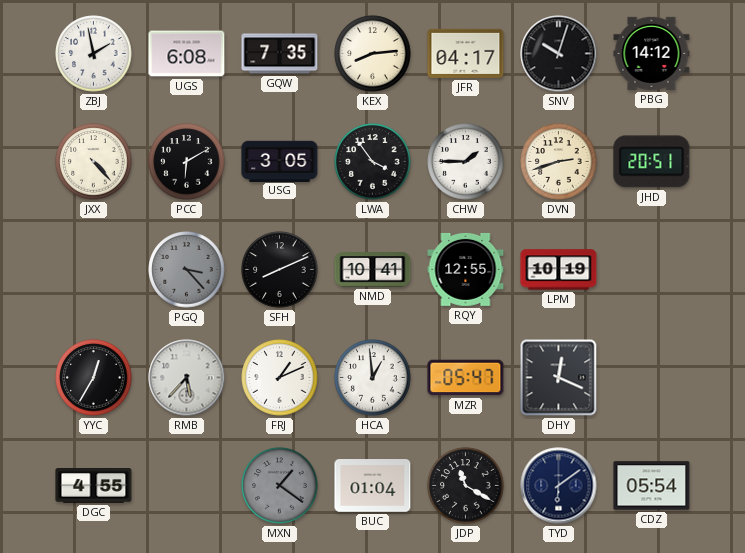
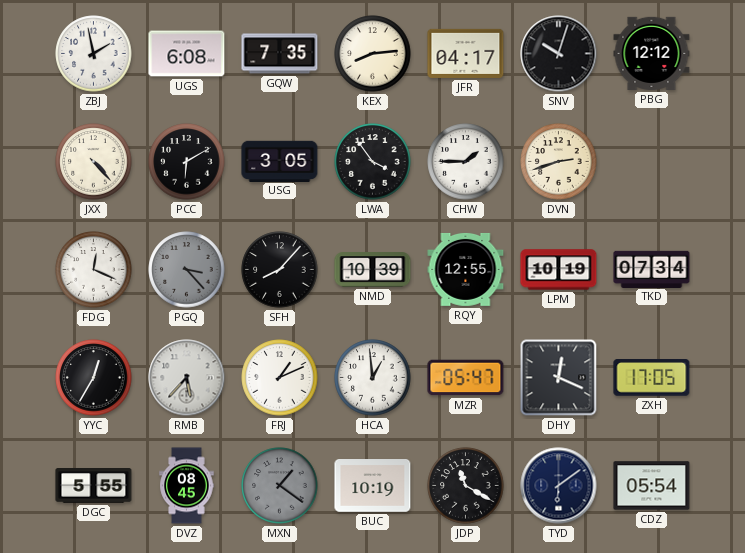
PBG: 14:12 -> 12:12 (652, 53)
JHD: 20:51 -> none (652, 162)
FDG: none -> 12:19 (94, 270)
SFH: 8:11 -> 8:07 (280, 270)
NMD: 10:41 -> 10:39 (373, 270)
TKD: none -> 07:34 (652, 269)
ZXH: none -> 17:05 (652, 378)
DGC: 4:55 -> 5:55 (94, 486)
DVZ: none -> 08:45 (187, 486)
BUC: 01:04 -> 10:19 (373, 486)
